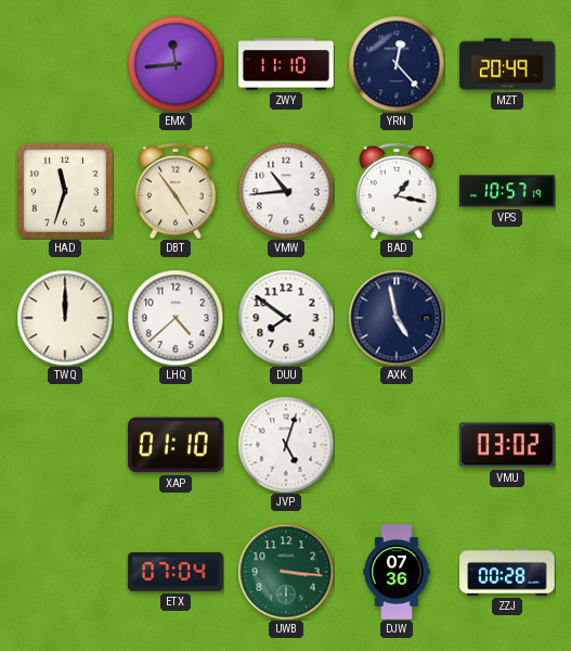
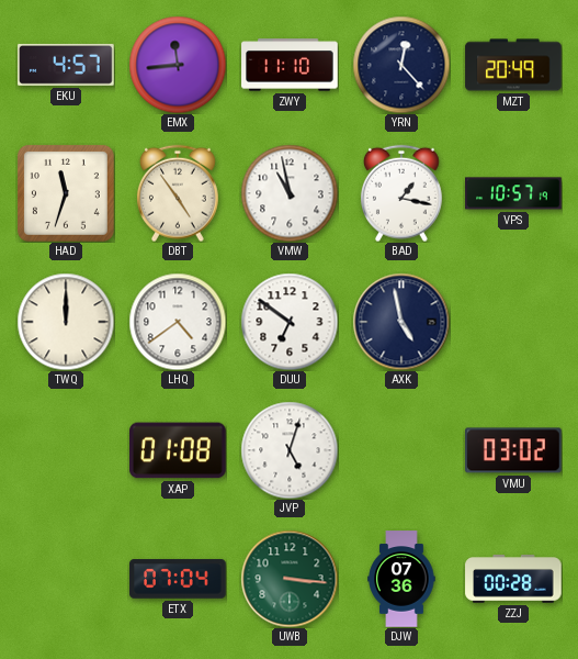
EKU: none -> 4:57 (66, 65)
VMW: 10:44 -> 10:58 (290, 193)
LHQ: 4:38 -> 4:39 (178, 322)
DUU: 7:51 -> 6:51 (290, 322)
XAP: 01:10 -> 01:08 (179, 450)
